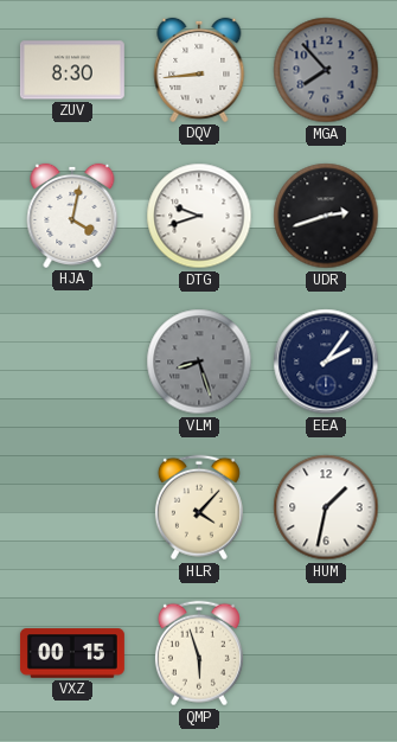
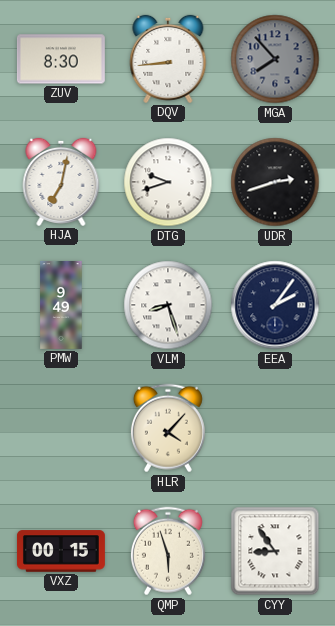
HJA: 4:02 -> 7:02 (61, 182)
PMW: none -> 9:49 (61, 305)
VLM dial: grey -> white (168, 305)
HUM: 1:32 -> none (326, 507)
CYY: none -> 8:54 (275, 551)
